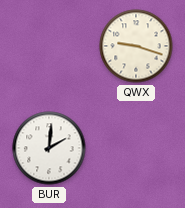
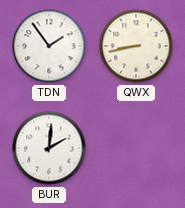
TDN: none -> 1:54 (49, 46)
QWX: 9:18 -> 8:43 (136, 46)
